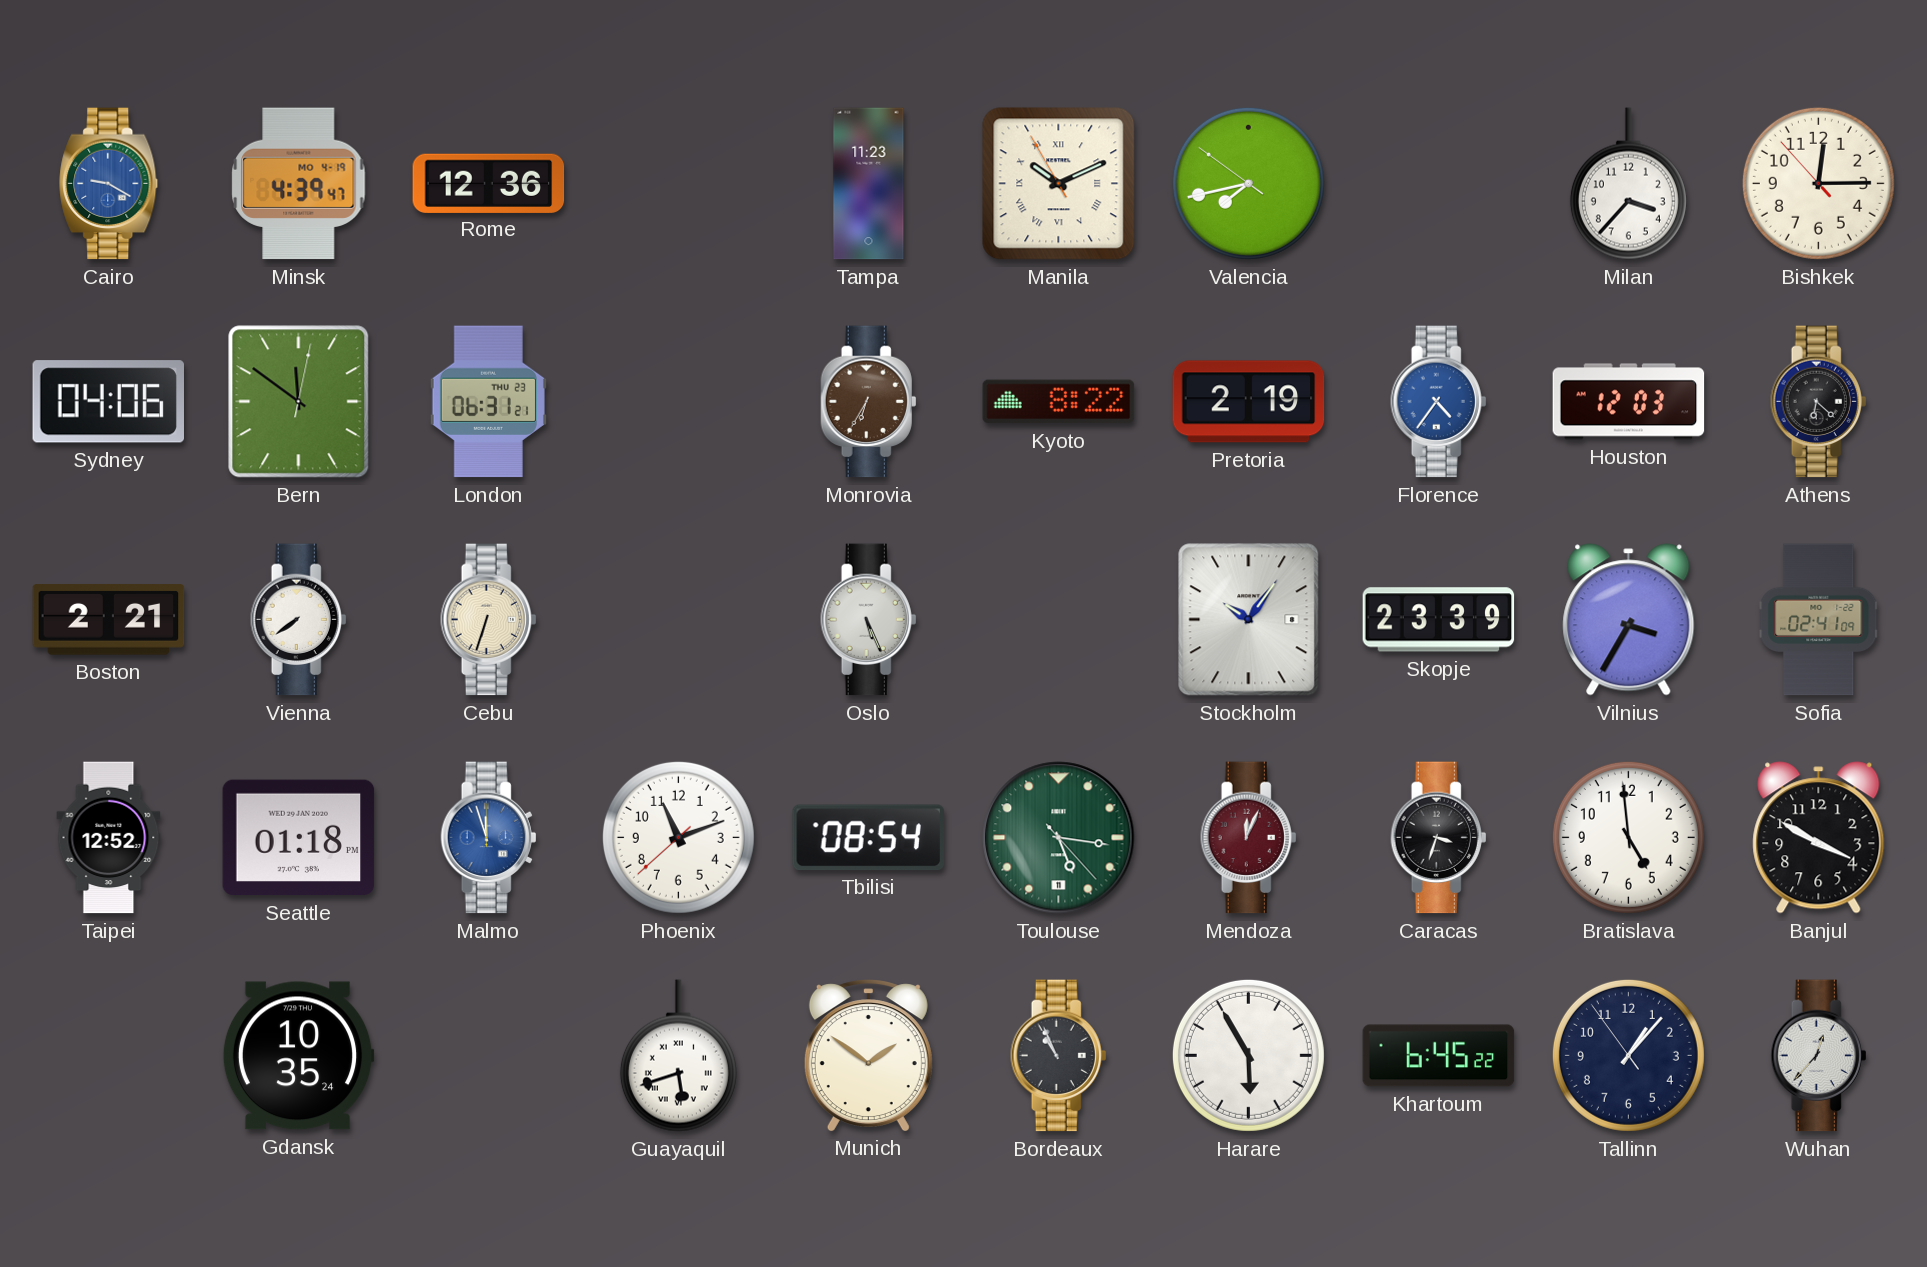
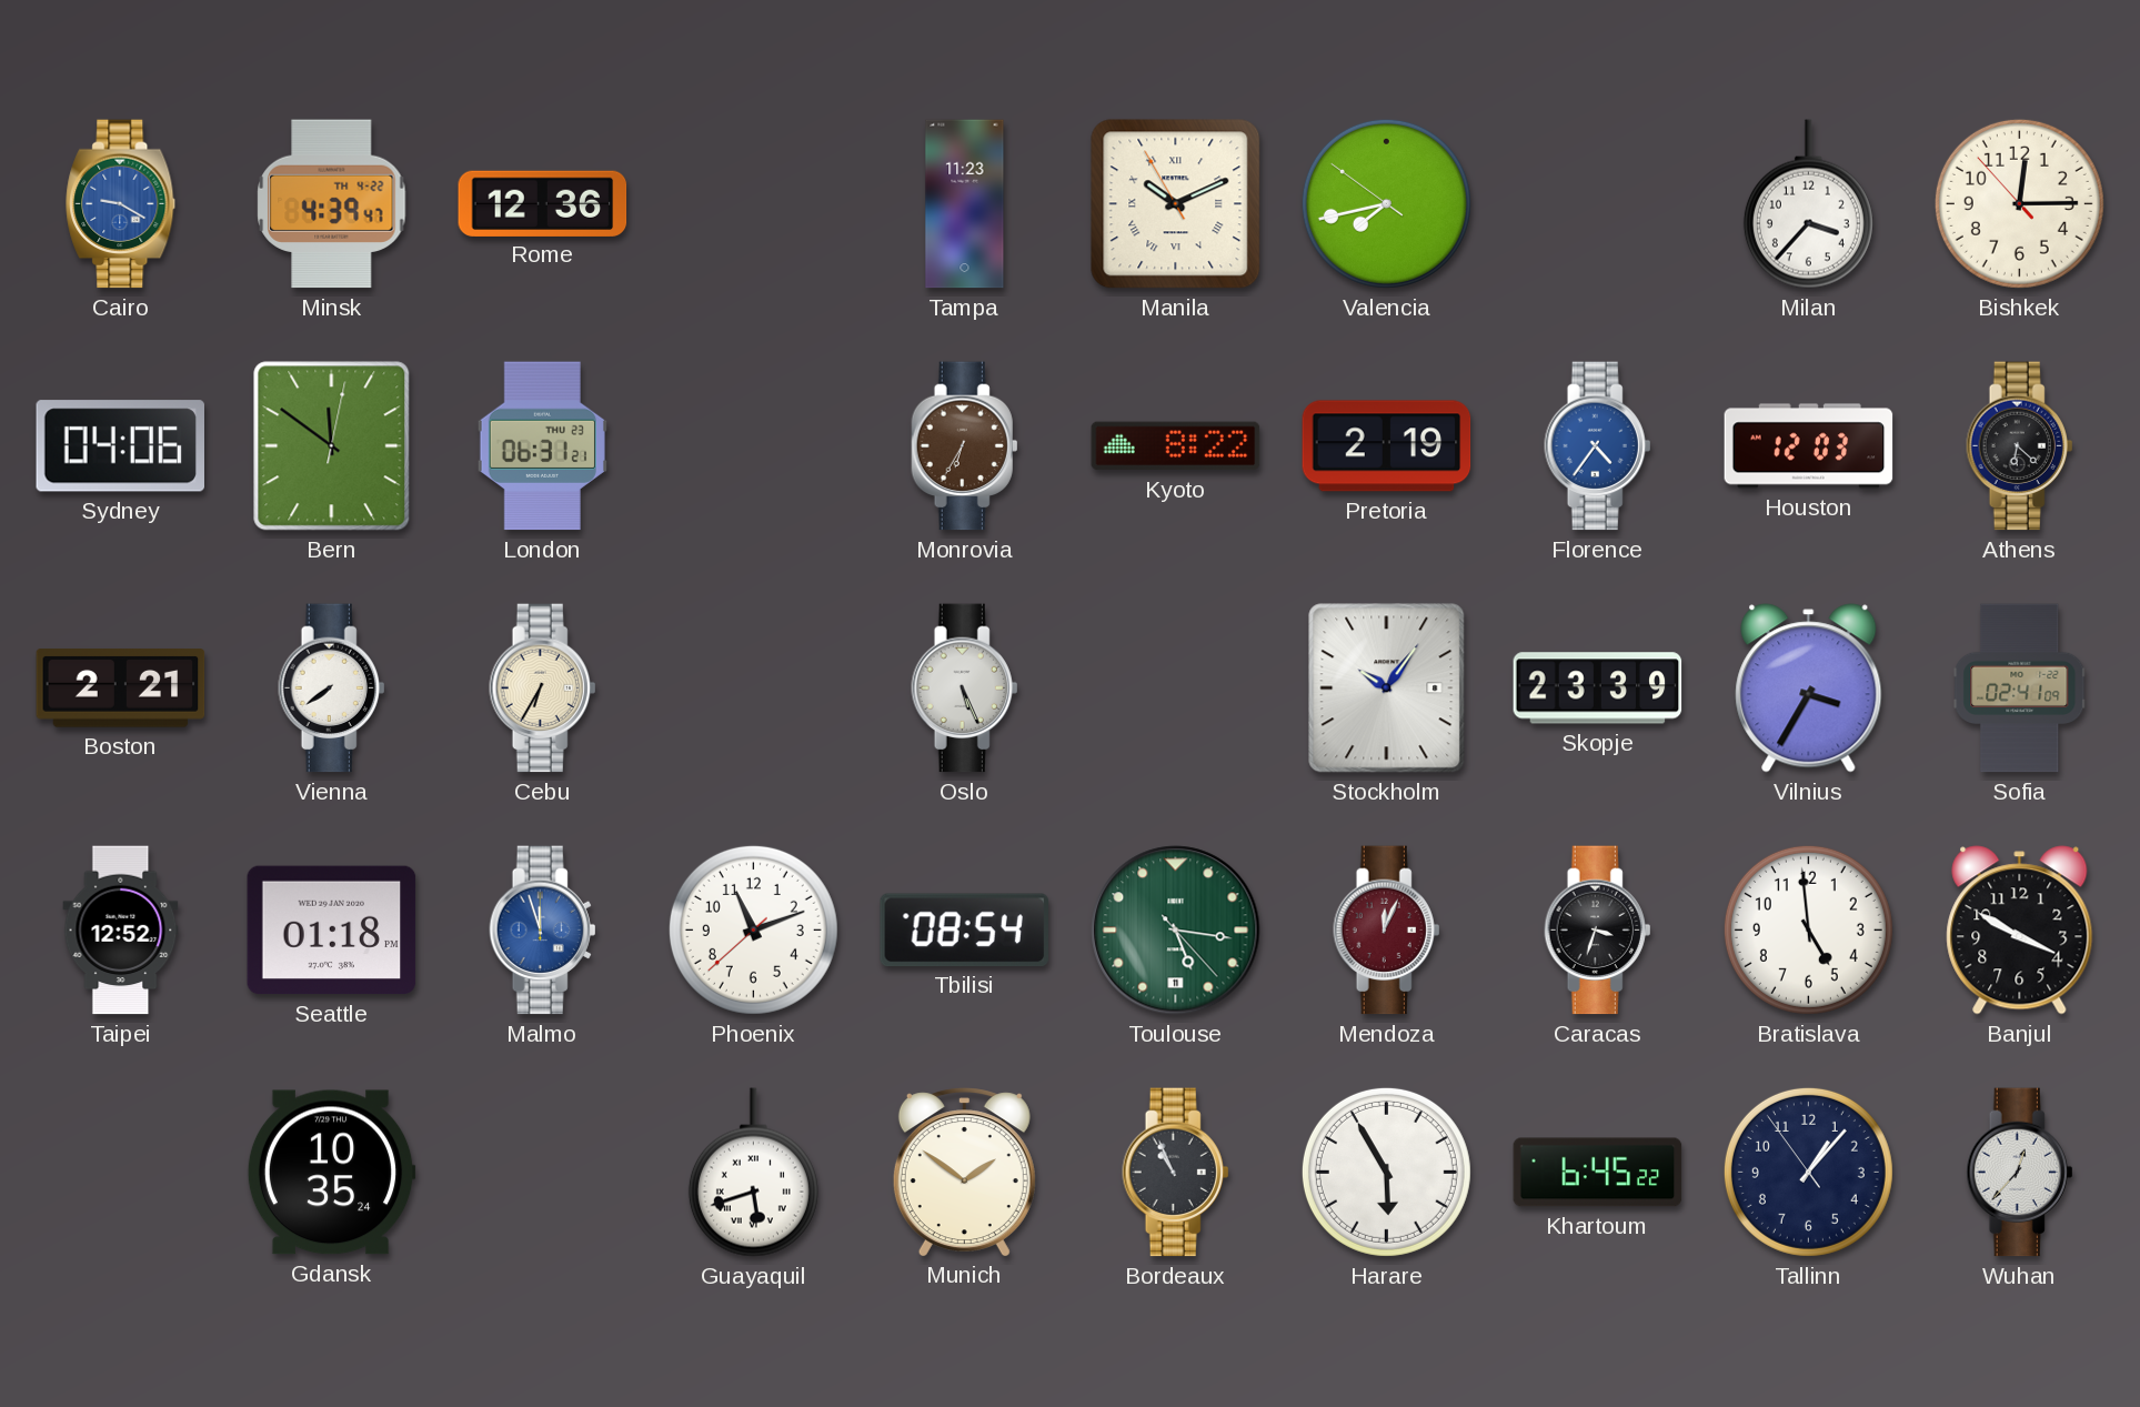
Minsk date: MO 4-19 -> TH 4-22 (332, 204)
Cebu: 6:33 -> 6:35 (543, 689)
